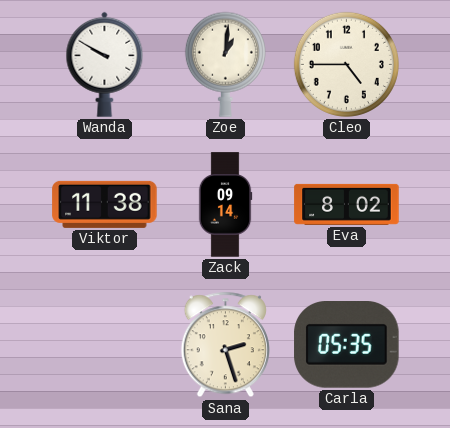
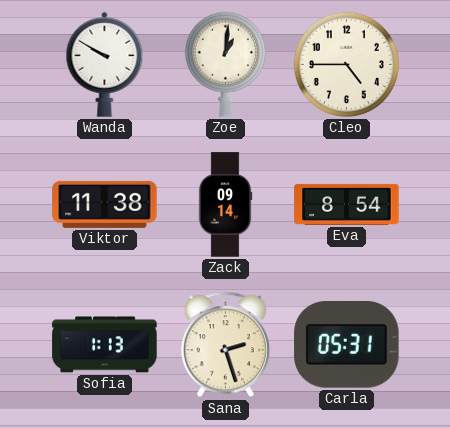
Eva: 8:02 -> 8:54 (347, 204)
Sofia: none -> 1:13 (105, 345)
Carla: 05:35 -> 05:31 (347, 345)
